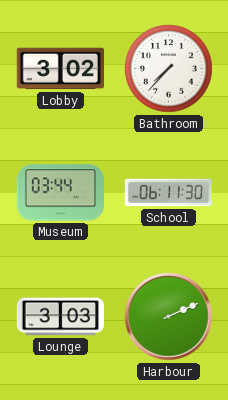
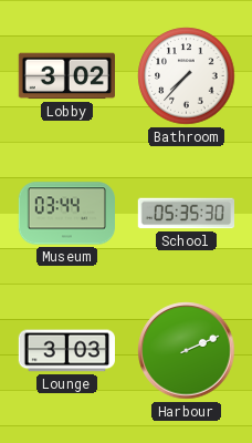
School: 06:11 -> 05:35 (186, 214)
